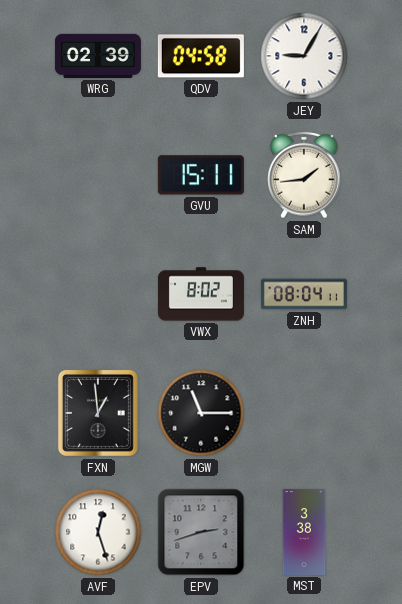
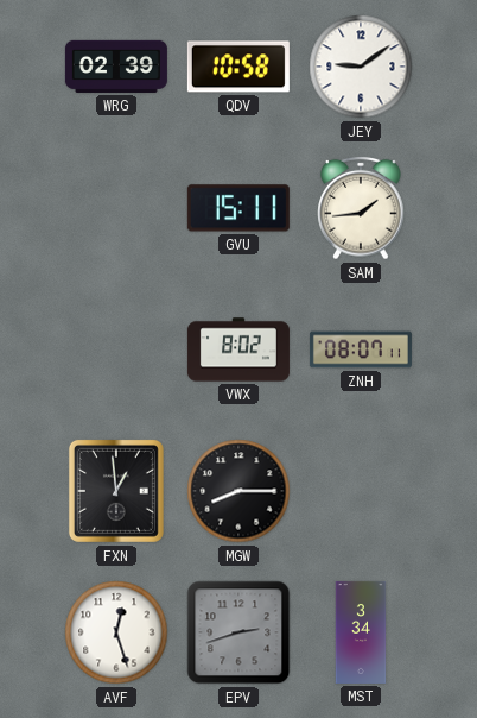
QDV: 04:58 -> 10:58 (238, 67)
JEY: 9:05 -> 9:09 (361, 67)
ZNH: 08:04 -> 08:07 (361, 349)
MGW: 11:15 -> 8:15 (238, 491)
MST: 3:38 -> 3:34 (361, 632)
